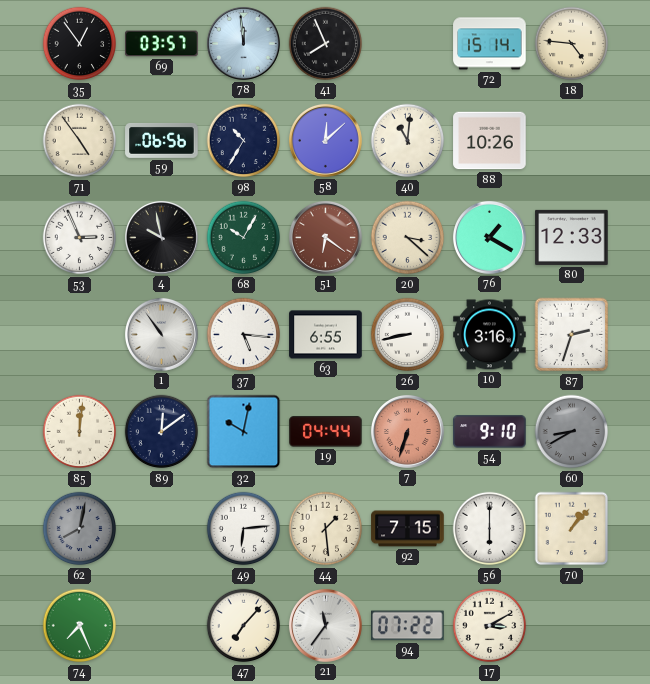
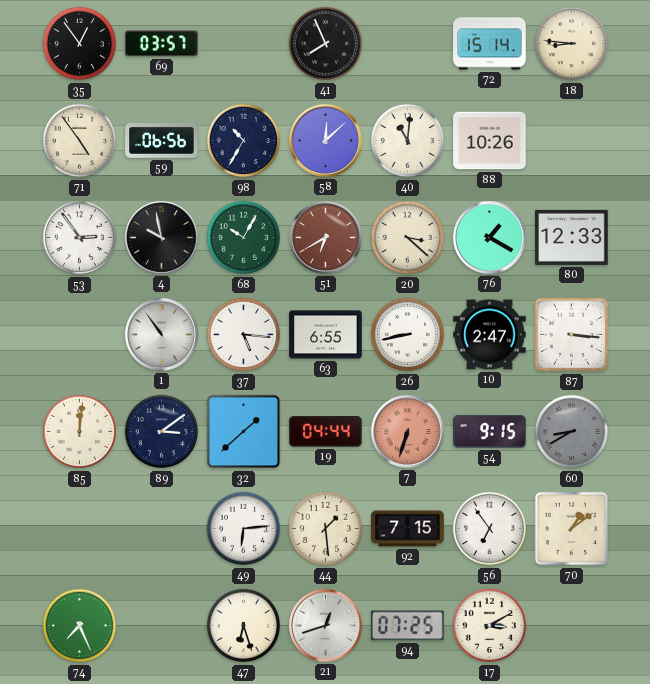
78: 11:59 -> none (244, 44)
18: 4:46 -> 8:46 (572, 44)
53: 2:56 -> 2:54 (80, 238)
51: 6:21 -> 6:40 (326, 238)
10: 3:16 -> 2:47 (490, 335)
87: 2:33 -> 3:16 (572, 335)
89: 12:09 -> 3:09 (162, 432)
32: 10:02 -> 1:38 (244, 432)
54: 9:10 -> 9:15 (490, 432)
62: 8:02 -> none (80, 529)
56: 6:00 -> 6:54 (490, 529)
70: 1:07 -> 1:09 (572, 529)
47: 7:07 -> 6:27 (244, 626)
21: 11:36 -> 12:42 (326, 626)
94: 07:22 -> 07:25 (408, 626)
